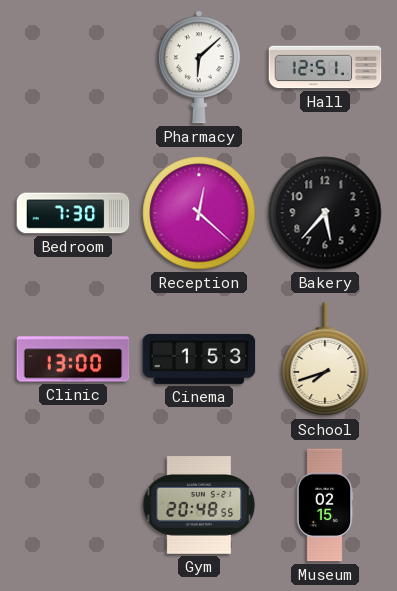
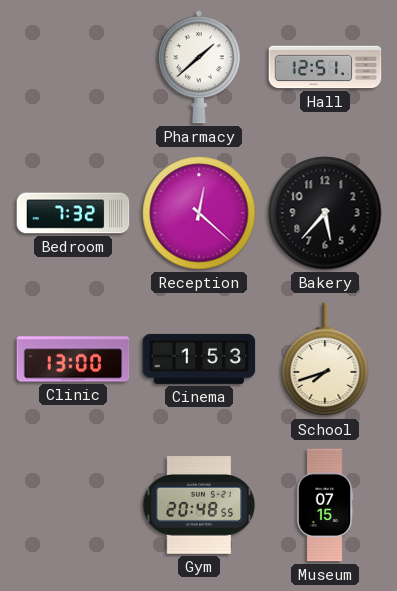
Pharmacy: 6:08 -> 1:38 (199, 67)
Bedroom: 7:30 -> 7:32 (73, 213)
Museum: 02:15 -> 07:15 (325, 505)
